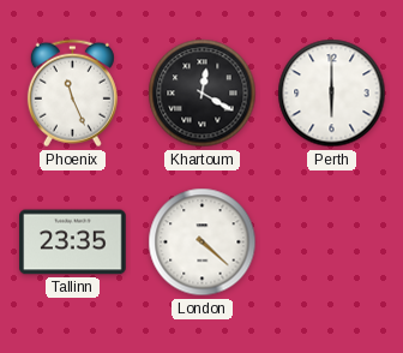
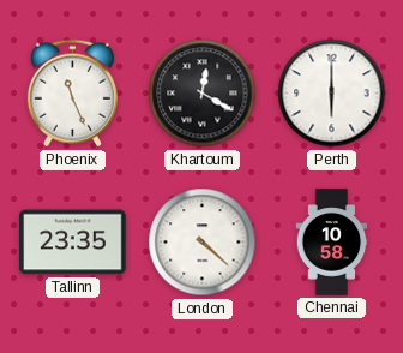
Chennai: none -> 10:58 (332, 243)
